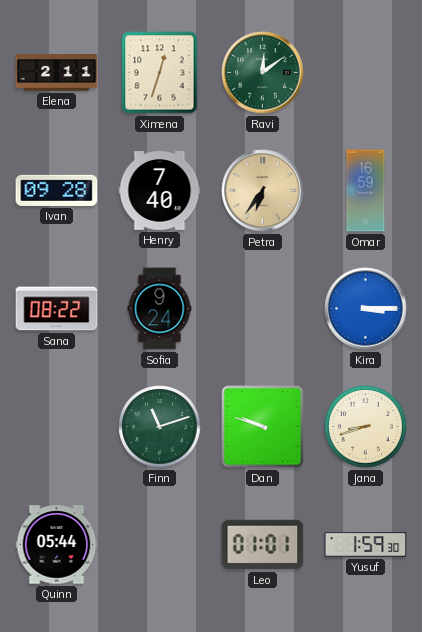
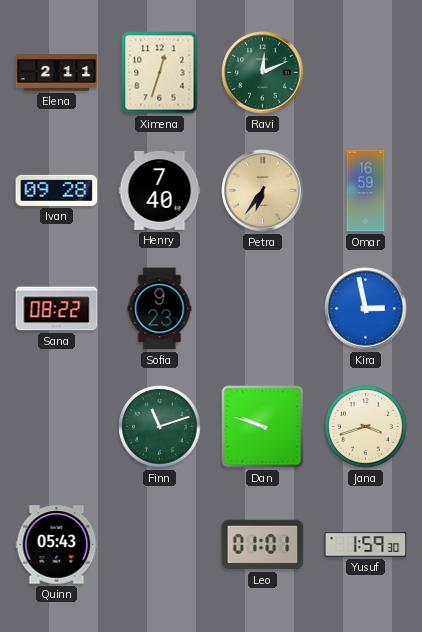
Ravi: 12:09 -> 12:11 (263, 73)
Sofia: 9:24 -> 9:23 (160, 309)
Kira: 3:15 -> 2:58 (366, 309)
Jana: 8:42 -> 3:42 (366, 427)
Quinn: 05:44 -> 05:43 (57, 545)
